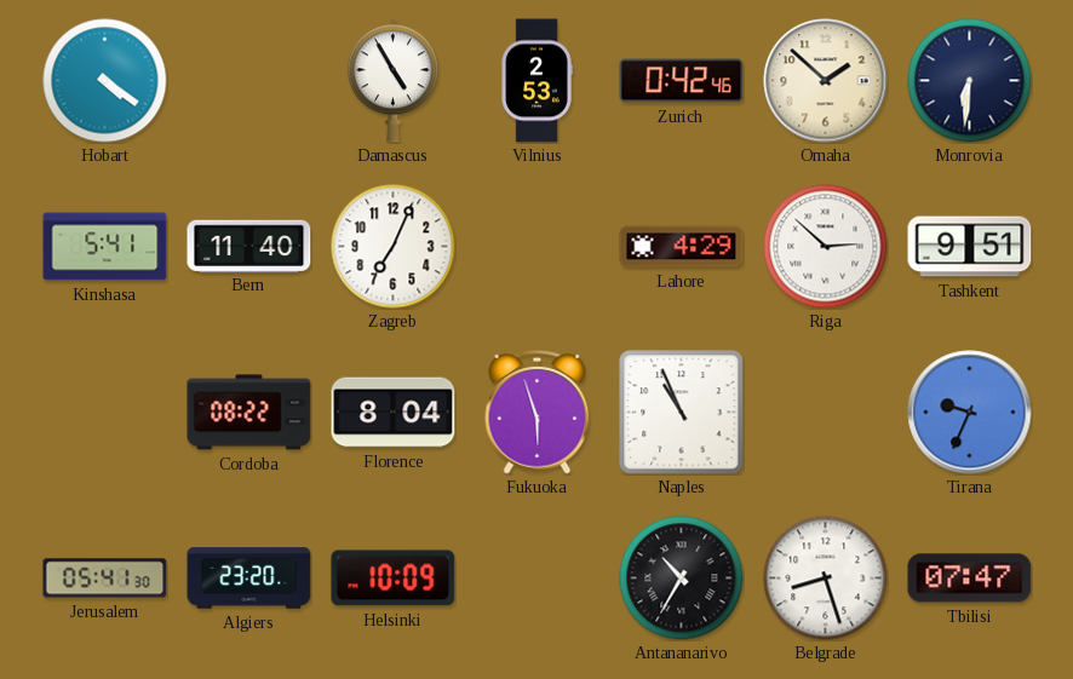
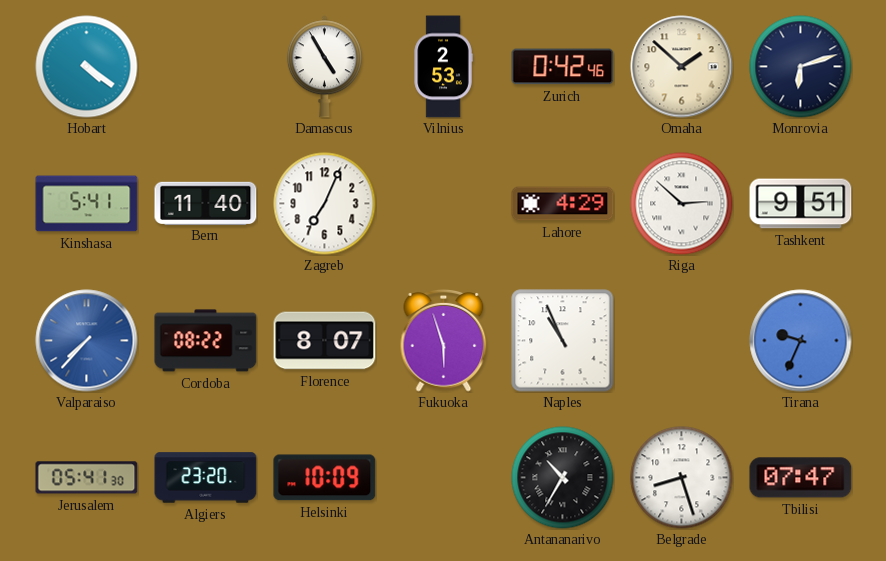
Monrovia: 6:31 -> 6:12 (801, 67)
Valparaiso: none -> 7:37 (87, 341)
Florence: 8:04 -> 8:07 (325, 341)
